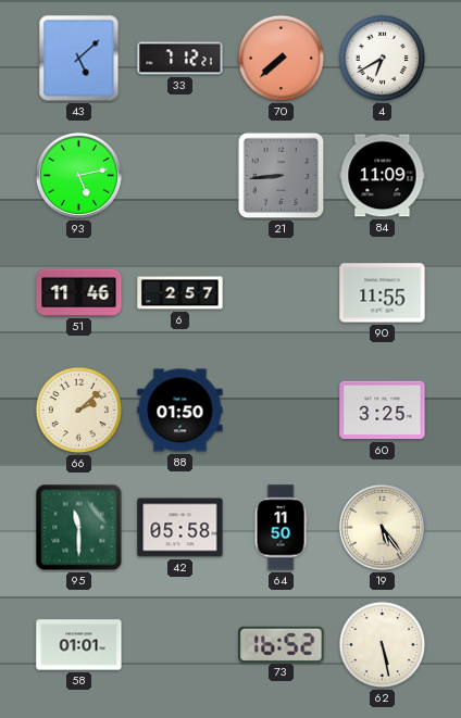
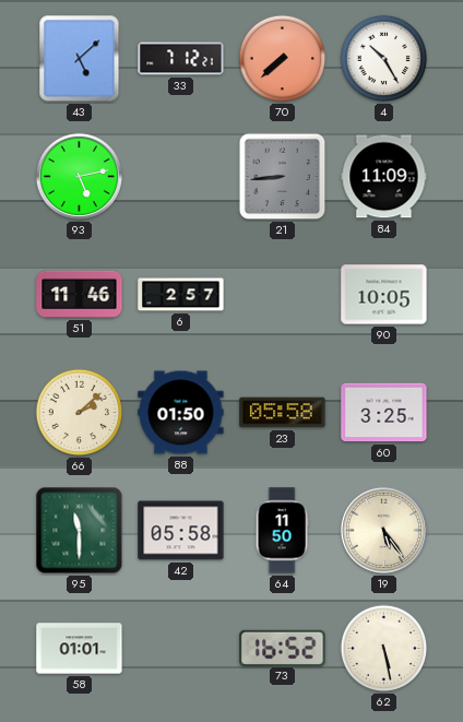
4: 6:40 -> 10:25 (384, 59)
90: 11:55 -> 10:05 (384, 295)
23: none -> 05:58 (283, 413)
